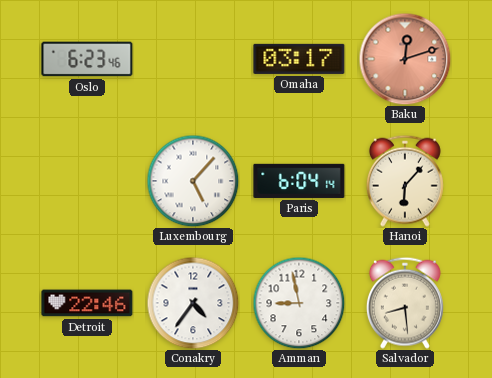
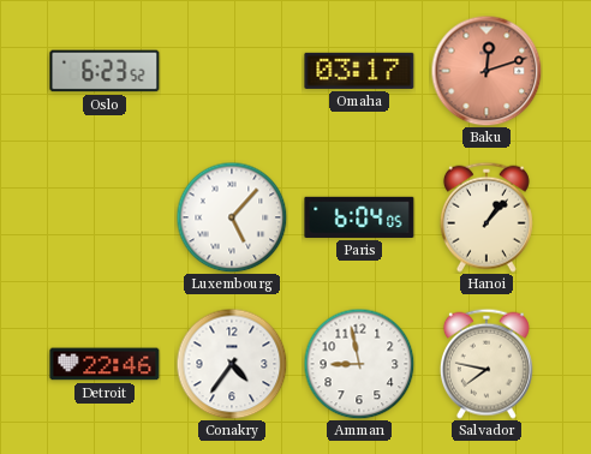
Oslo: 6:23:46 -> 6:23:52 (105, 71)
Paris: 6:04:14 -> 6:04:05 (359, 217)
Hanoi: 6:07 -> 1:07 (486, 217)
Salvador: 8:29 -> 7:47 (486, 364)
